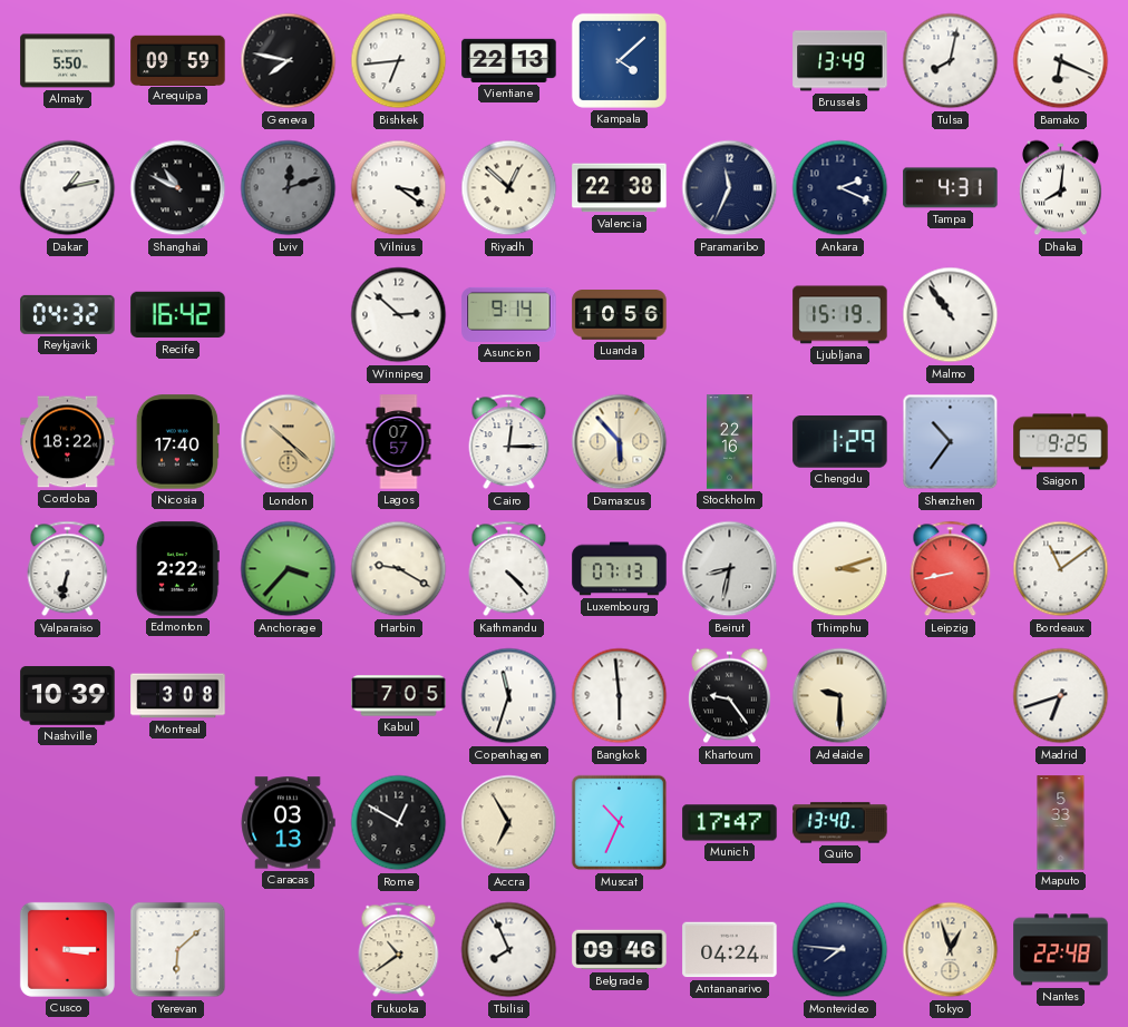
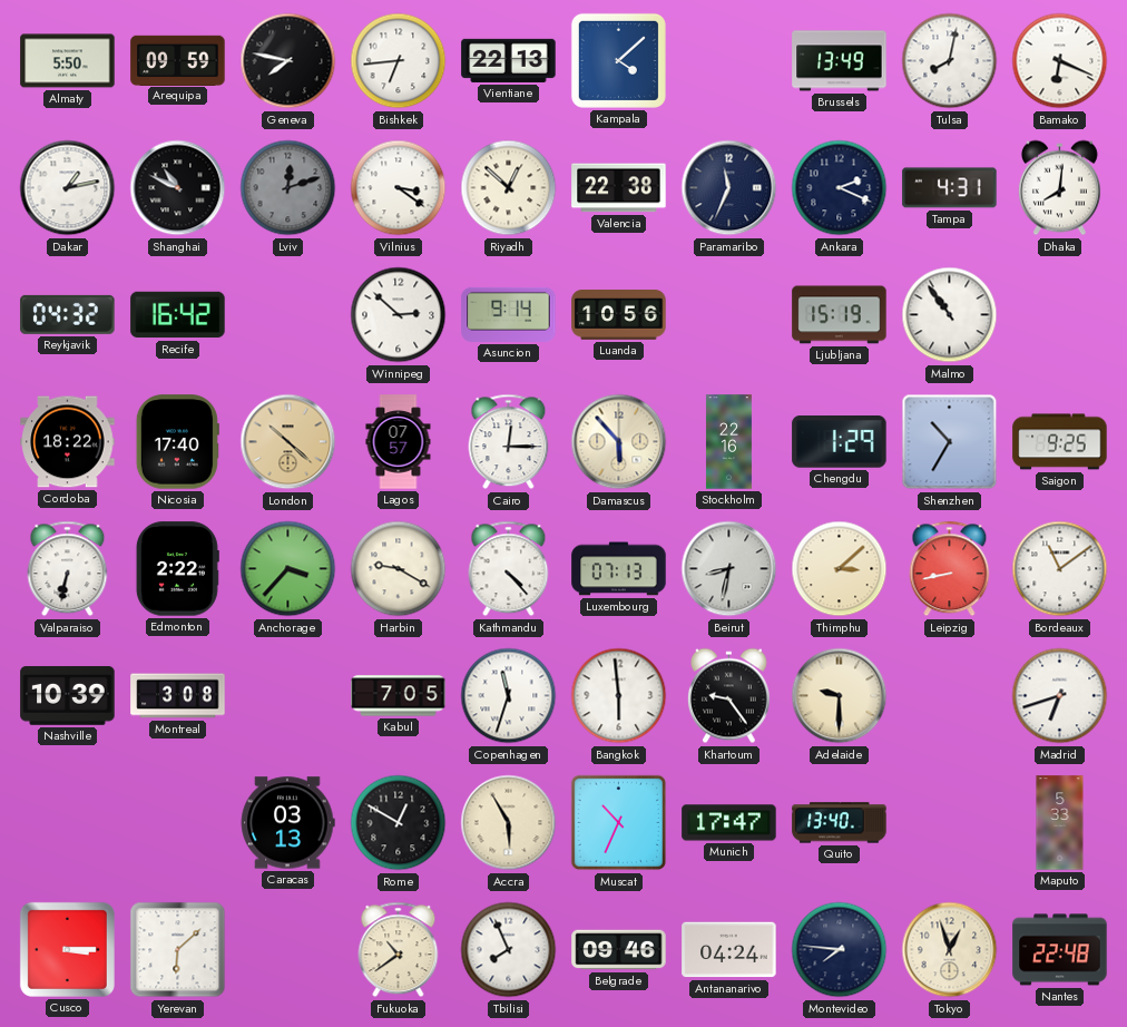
Shenzhen: 10:36 -> 10:35 (950, 442)
Thimphu: 3:12 -> 3:08 (840, 569)
Accra: 6:55 -> 5:55 (509, 823)
